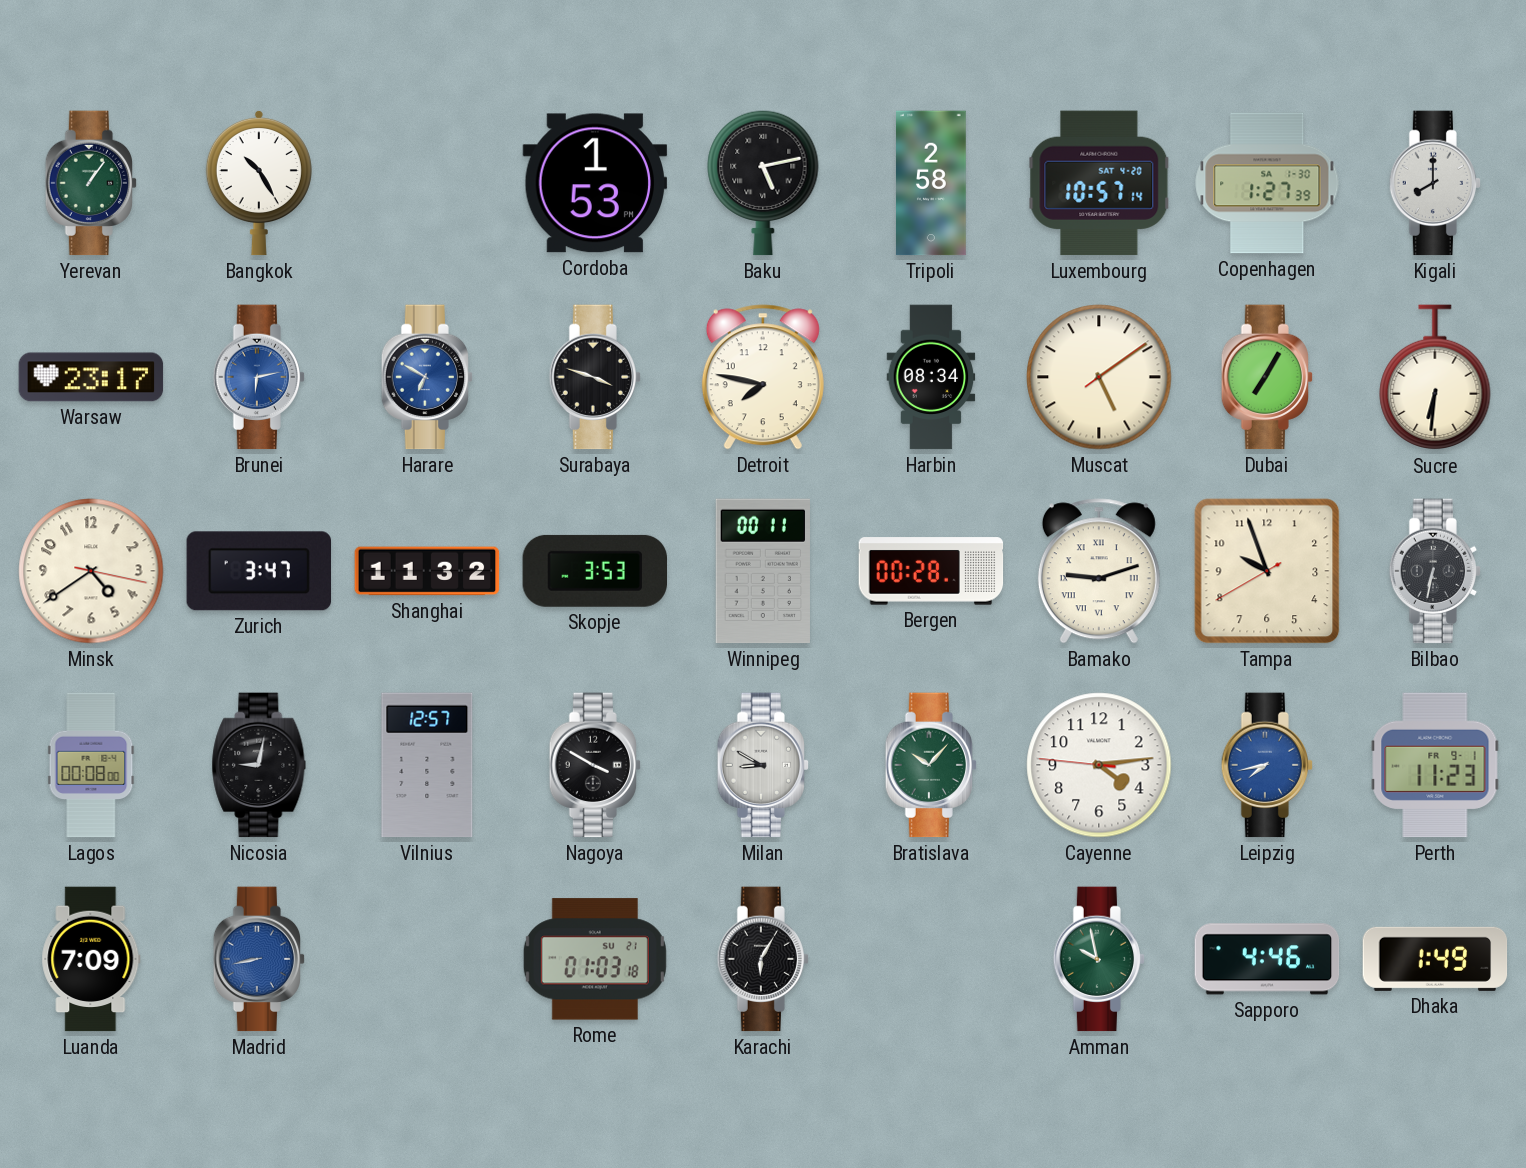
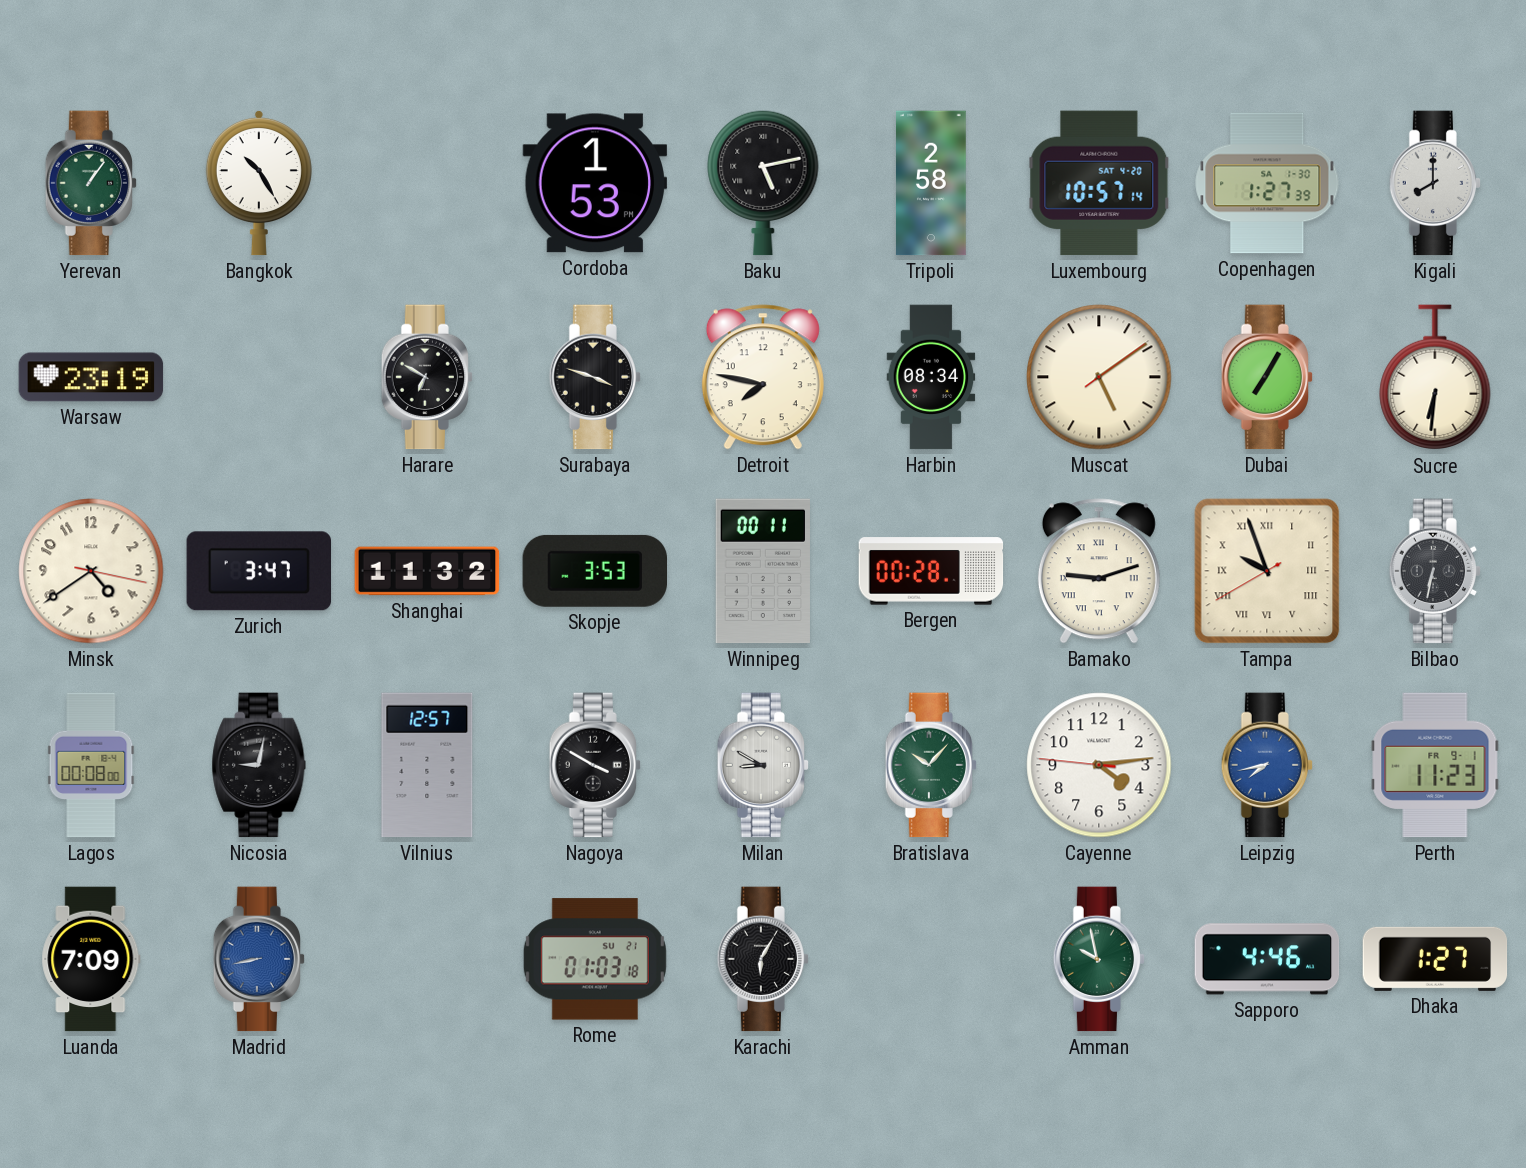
Warsaw: 23:17 -> 23:19 (91, 377)
Brunei: 6:13 -> none (259, 377)
Harare dial: blue -> black (427, 377)
Tampa numerals: Arabic -> Roman (1267, 571)
Dhaka: 1:49 -> 1:27 (1435, 959)
